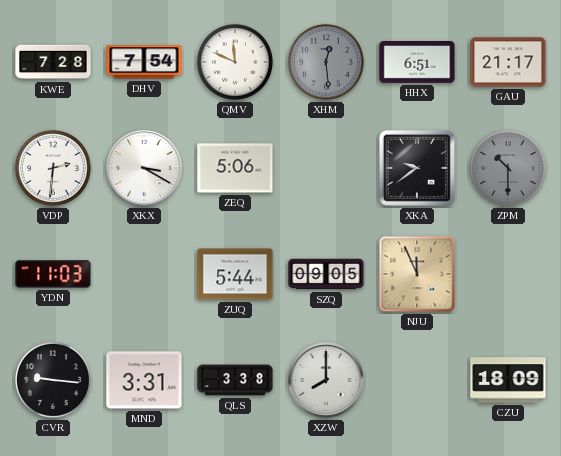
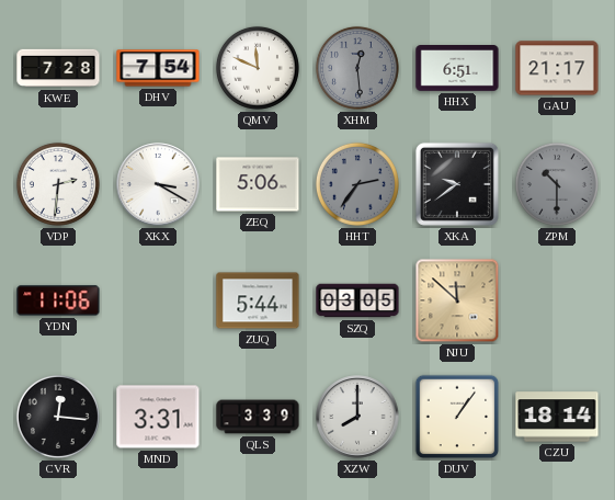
HHT: none -> 2:36 (357, 184)
YDN: 11:03 -> 11:06 (58, 300)
SZQ: 09:05 -> 03:05 (357, 300)
NJU: 11:56 -> 11:52 (457, 300)
CVR: 9:16 -> 12:16 (58, 417)
QLS: 3:38 -> 3:39 (258, 417)
DUV: none -> 1:06 (457, 417)
CZU: 18:09 -> 18:14 (557, 417)
